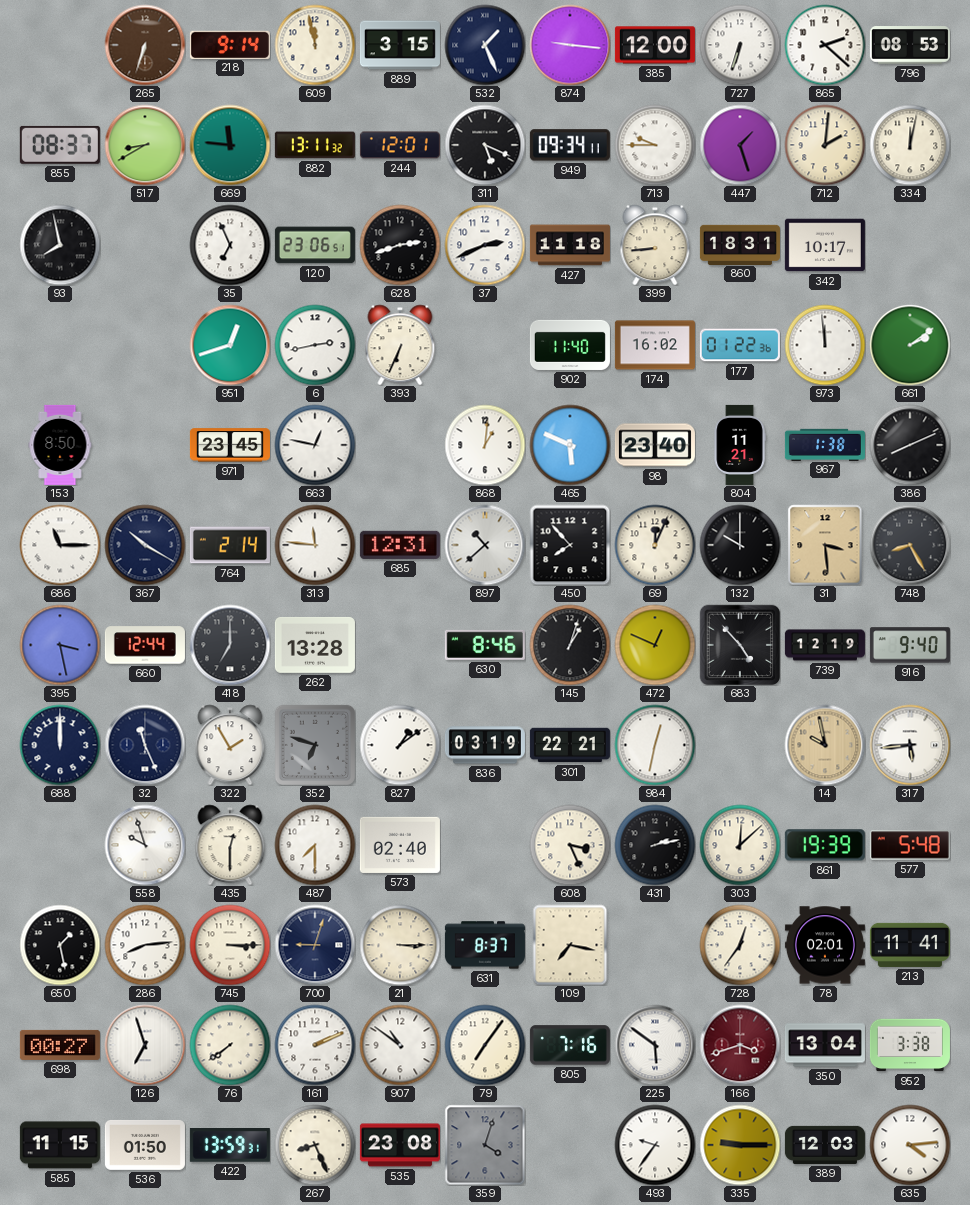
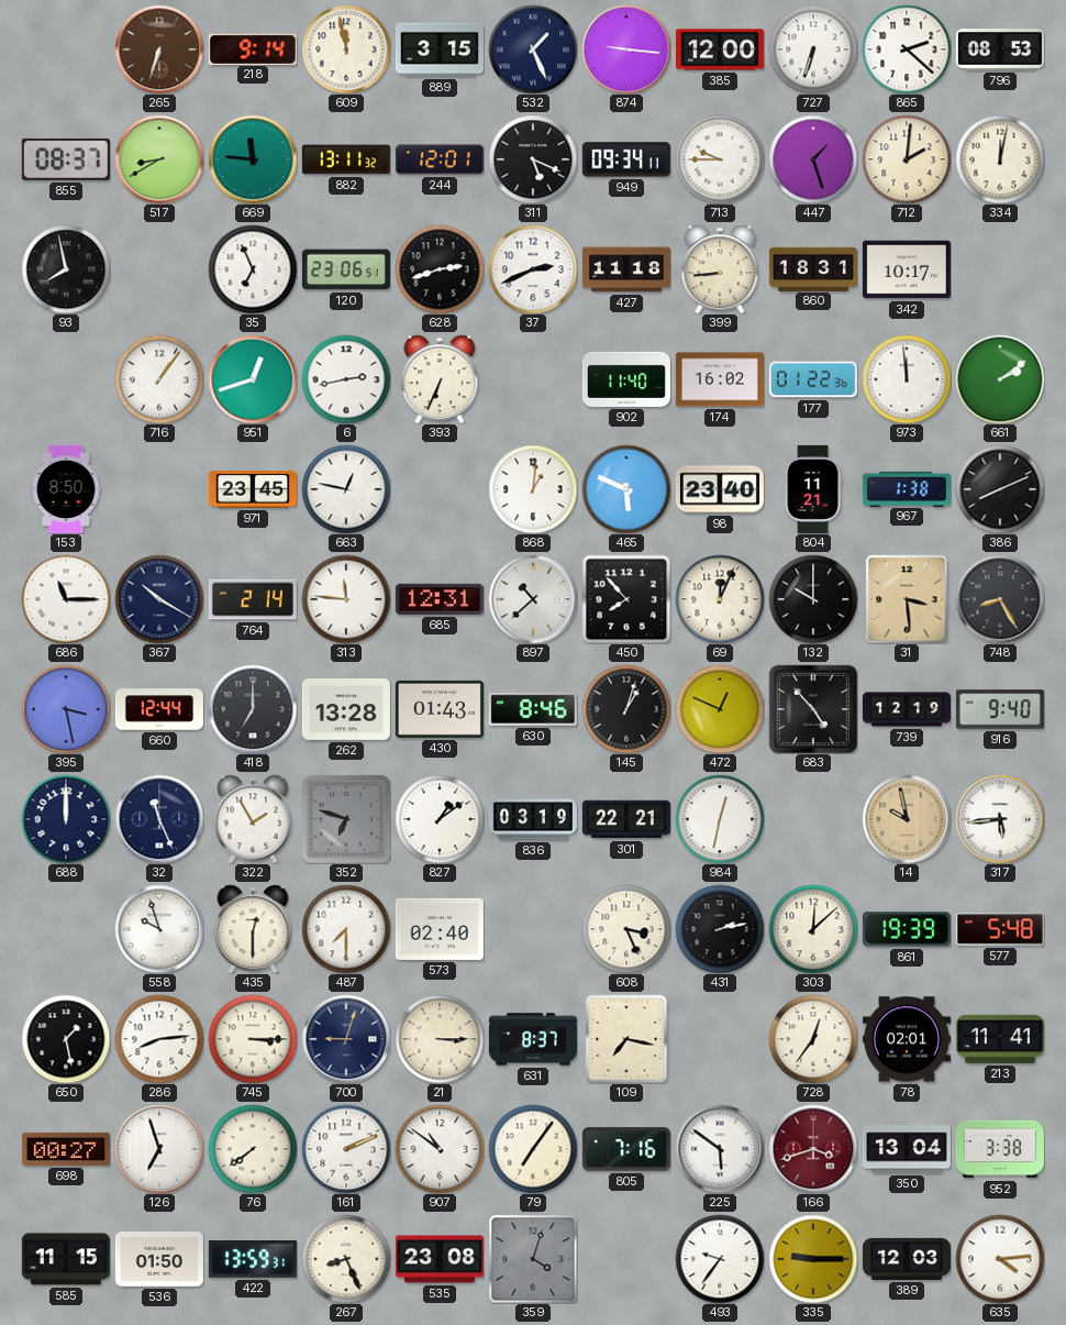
716: none -> 1:06 (159, 379)
430: none -> 01:43 (440, 709)
